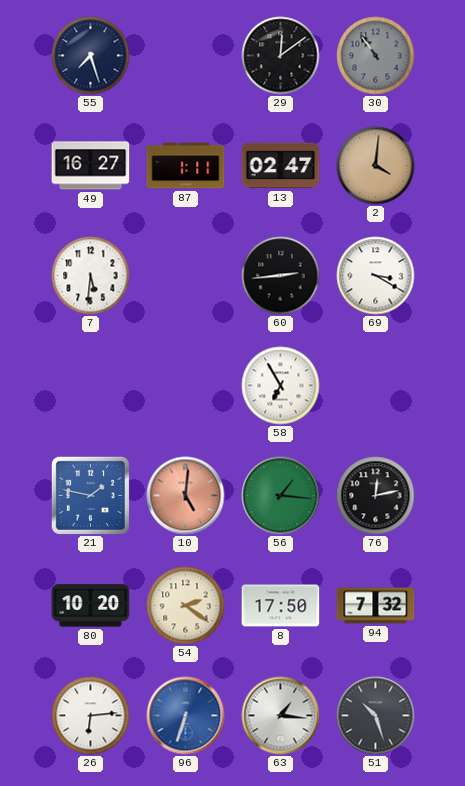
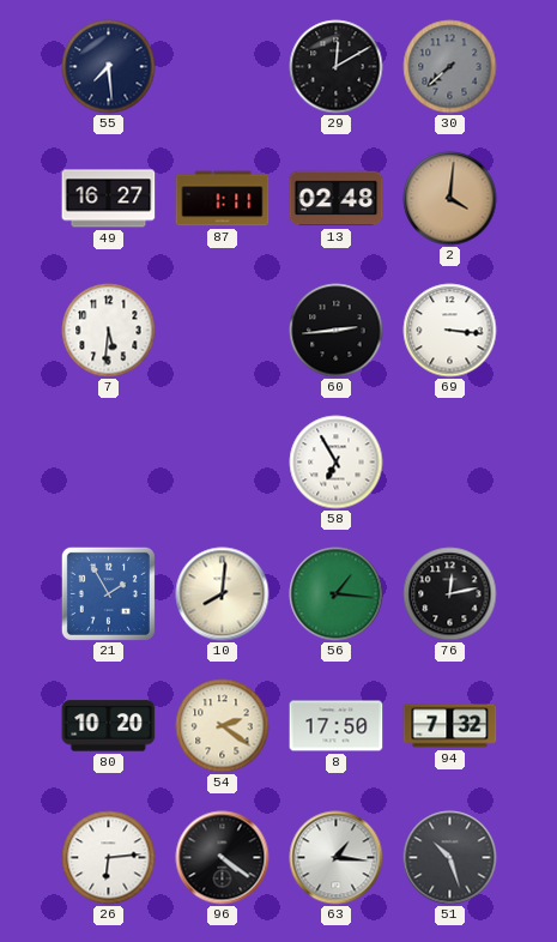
55: 7:27 -> 7:29 (109, 67)
29: 12:09 -> 12:10 (337, 67)
30: 10:54 -> 7:38 (450, 67)
13: 02:47 -> 02:48 (337, 199)
69: 3:20 -> 3:16 (450, 331)
21: 1:47 -> 1:55 (108, 593)
10: 5:01 -> 8:01 (223, 594)
10 dial: salmon -> cream (223, 594)
96: 6:33 -> 4:21 (223, 858)
96 dial: blue -> black (223, 858)
